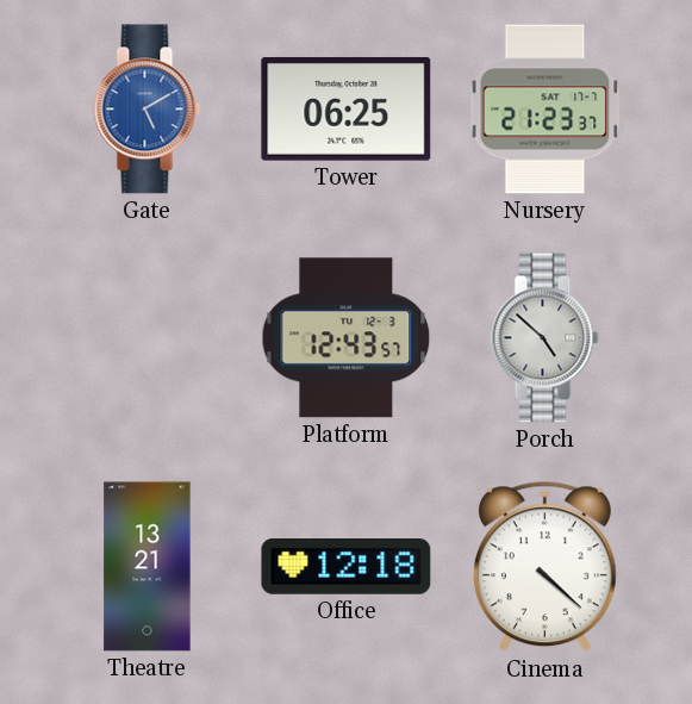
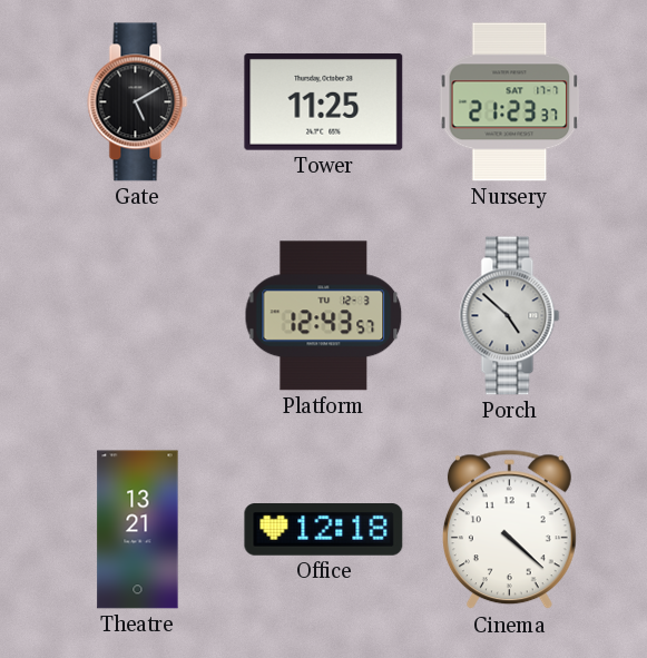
Gate dial: blue -> black (138, 102)
Tower: 06:25 -> 11:25 (324, 101)
